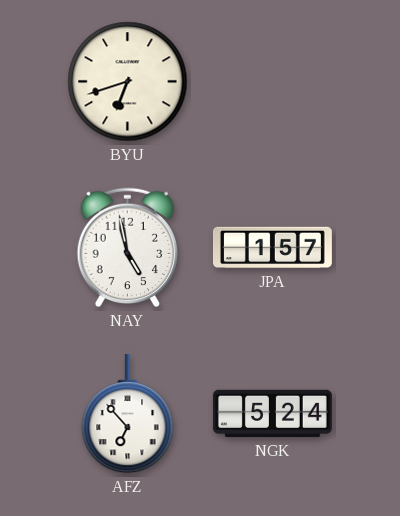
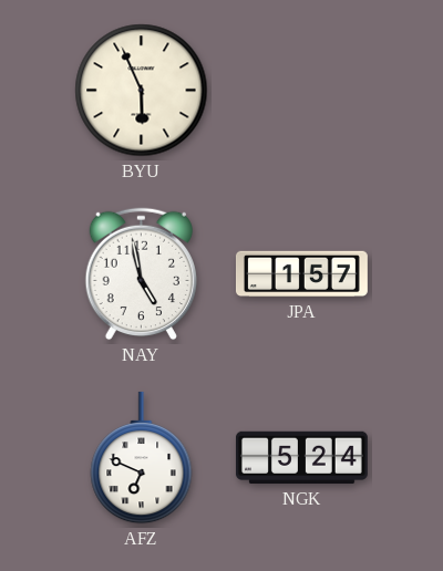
BYU: 6:42 -> 5:56 (142, 91)
AFZ: 6:53 -> 6:49 (142, 458)
